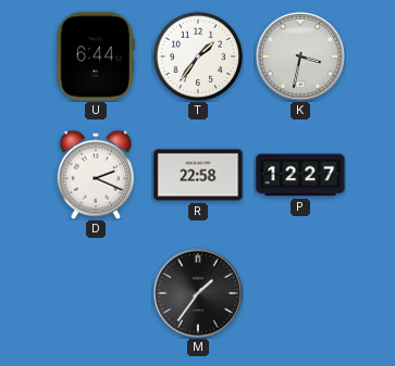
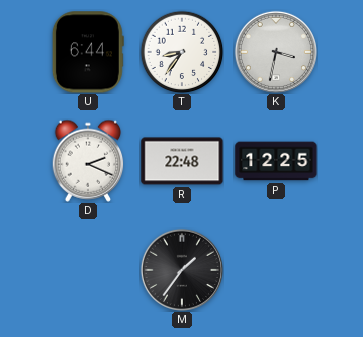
T: 1:36 -> 8:36 (182, 52)
R: 22:58 -> 22:48 (182, 161)
P: 12:27 -> 12:25 (276, 161)
